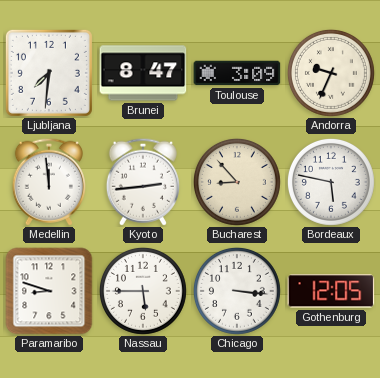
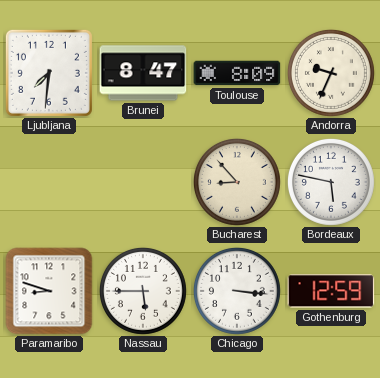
Toulouse: 3:09 -> 8:09 (237, 73)
Medellin: 11:59 -> none (49, 182)
Kyoto: 2:44 -> none (143, 182)
Gothenburg: 12:05 -> 12:59 (331, 291)
